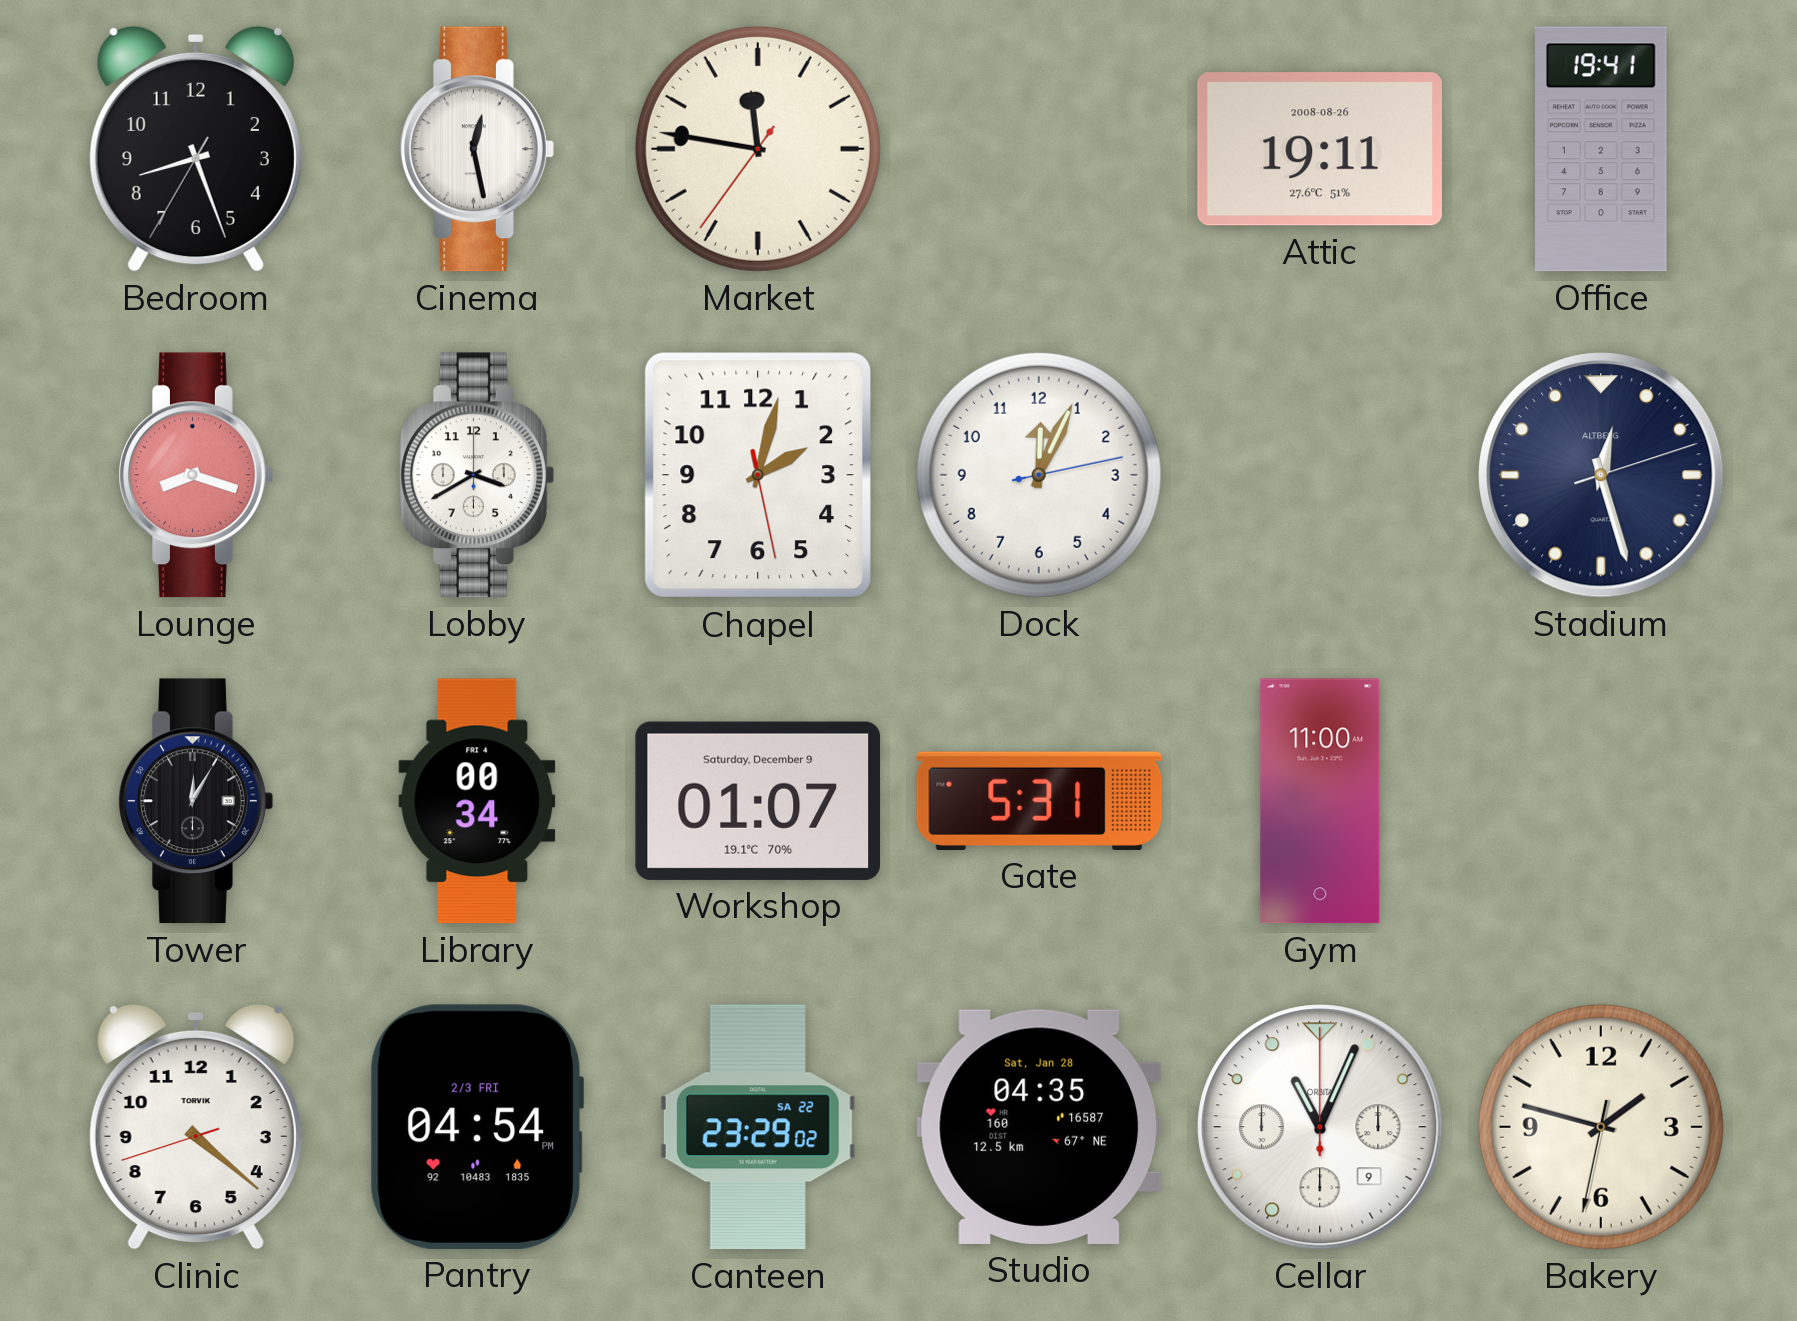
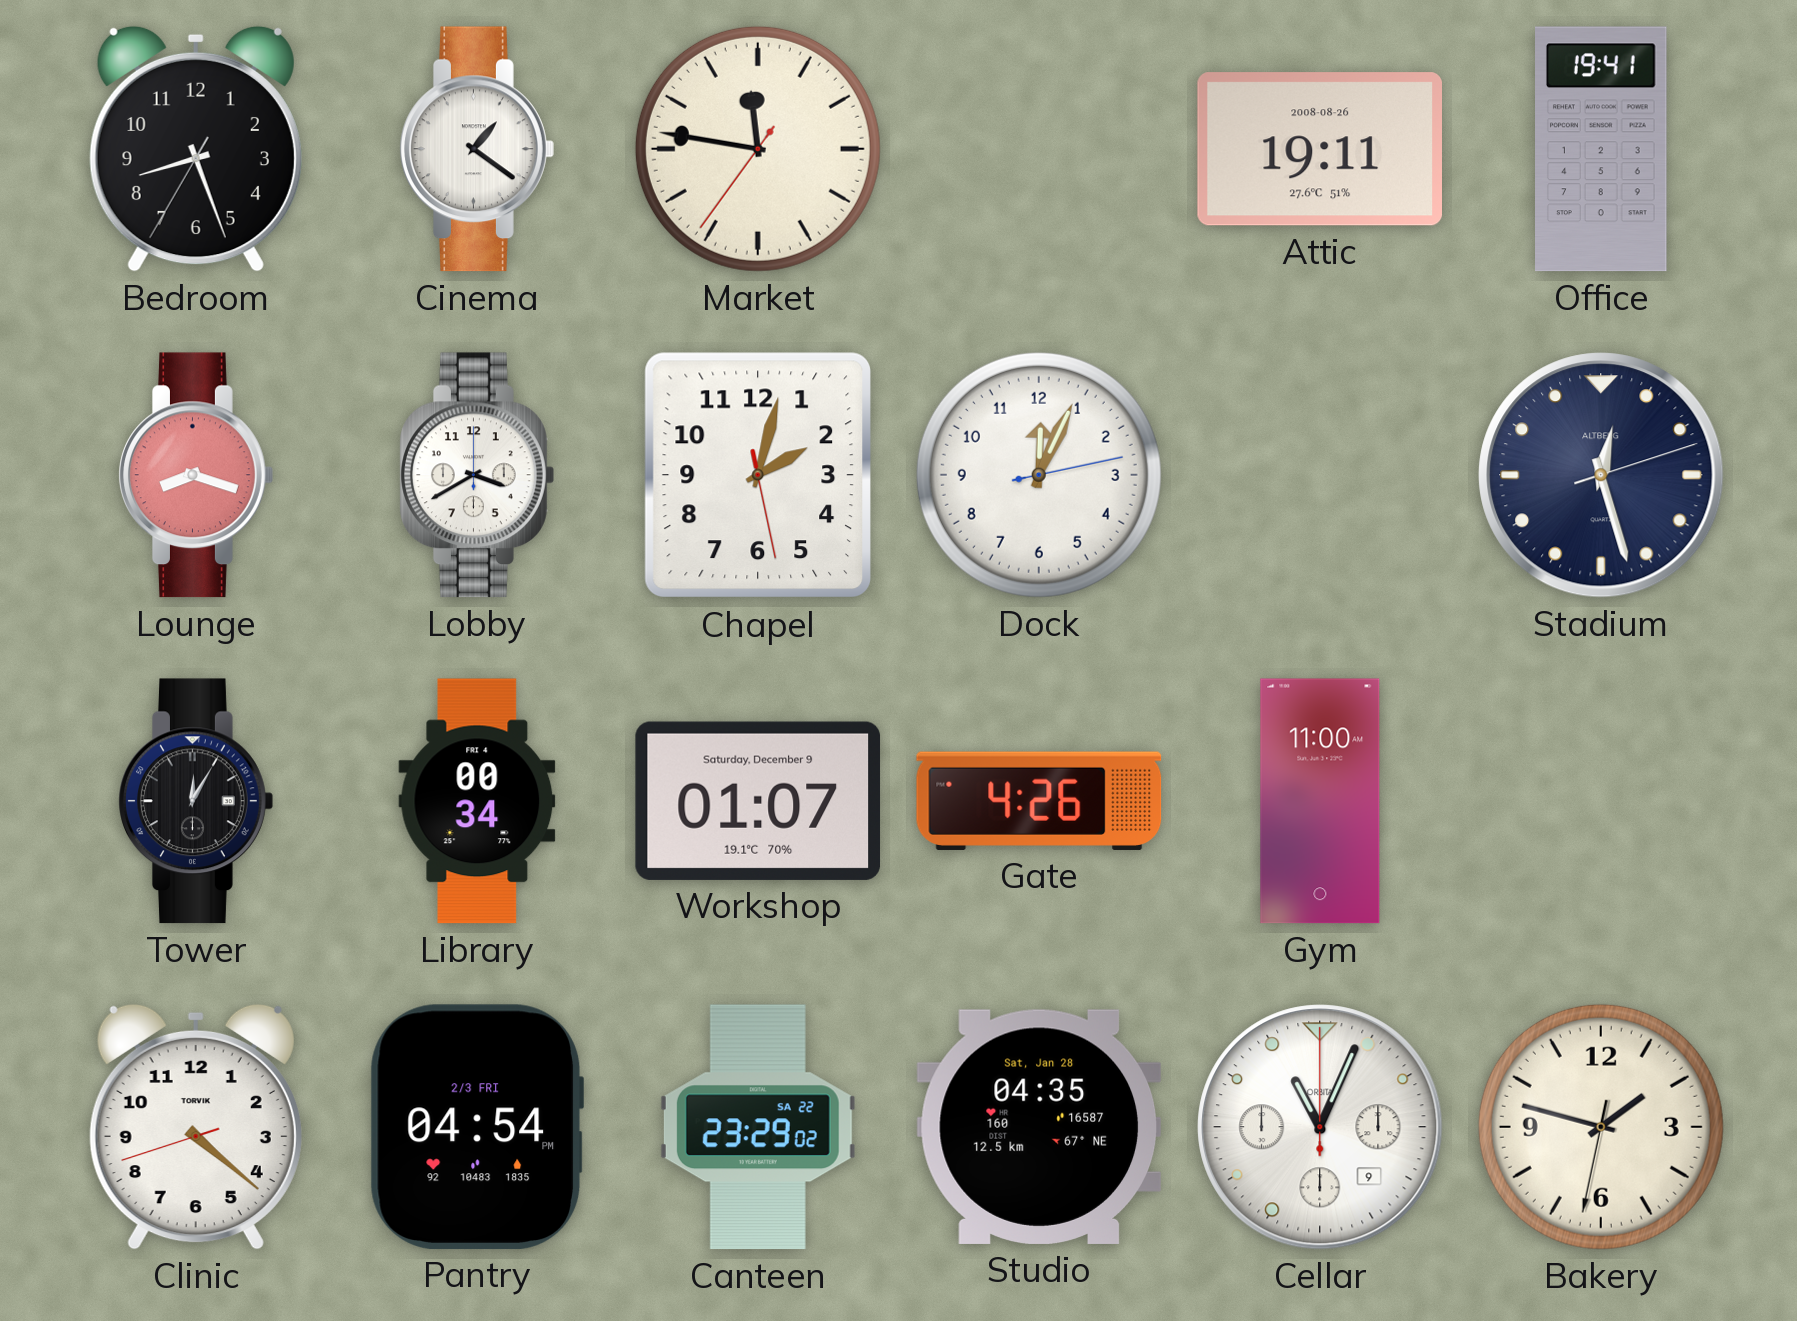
Cinema: 12:28 -> 1:21 (477, 149)
Gate: 5:31 -> 4:26 (1039, 801)
